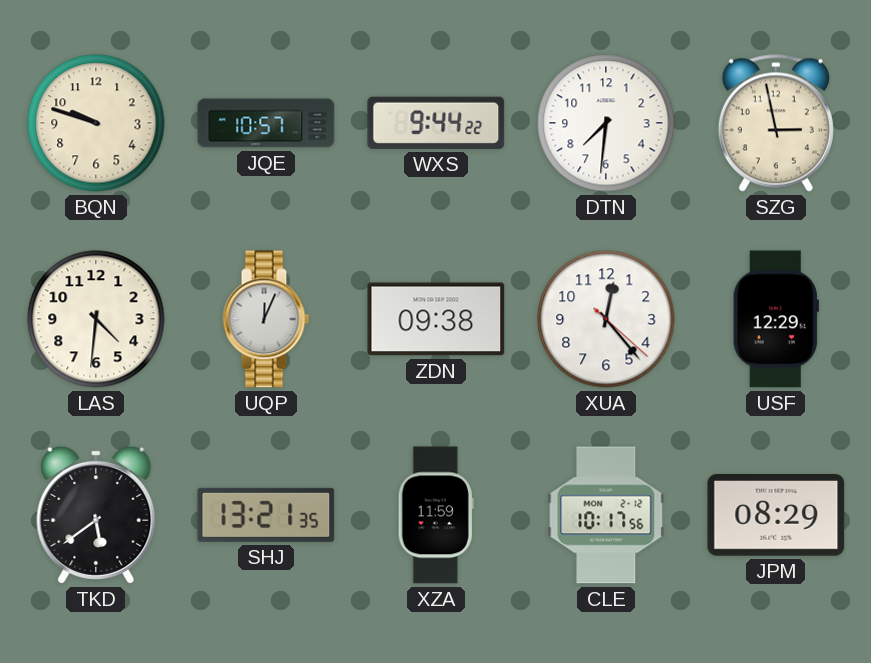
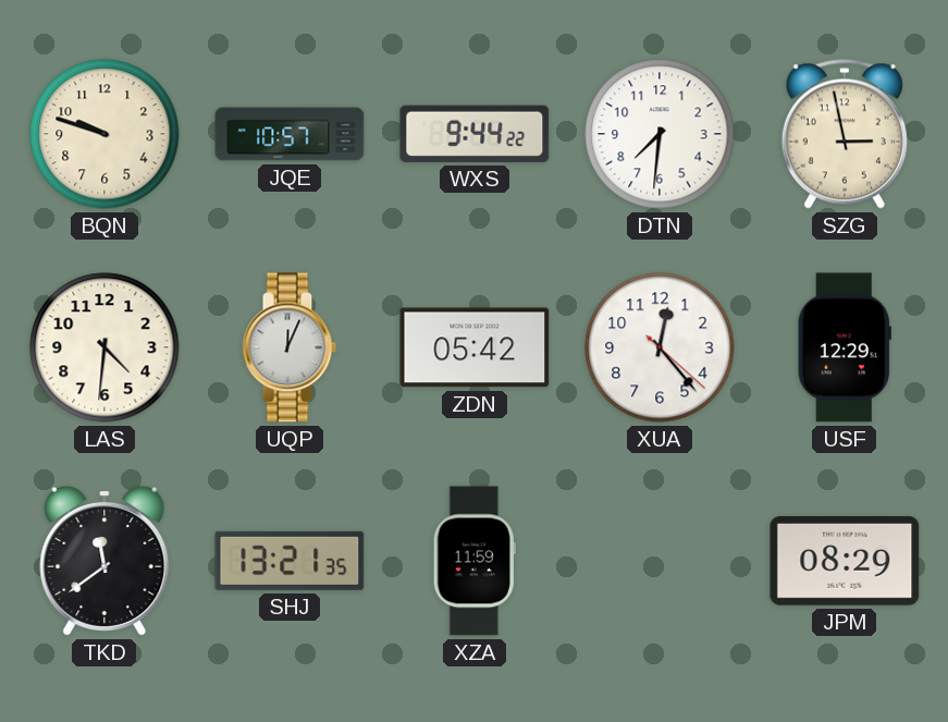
ZDN: 09:38 -> 05:42 (475, 347)
TKD: 5:39 -> 11:39 (104, 561)
CLE: 10:17 -> none (606, 515)
